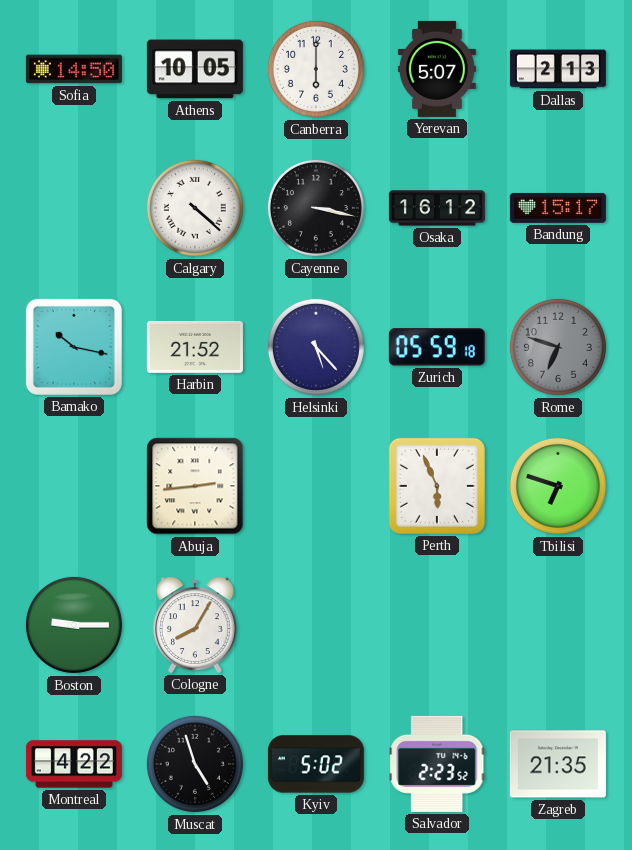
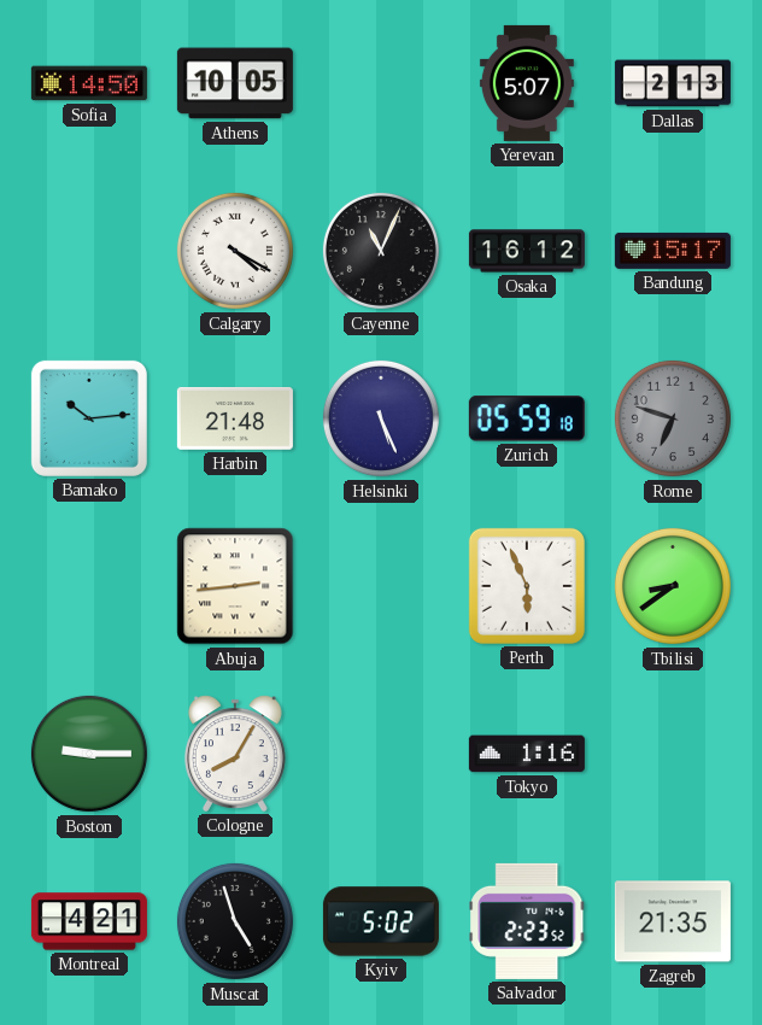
Canberra: 6:00 -> none (316, 69)
Calgary: 4:22 -> 4:20 (235, 251)
Cayenne: 3:17 -> 11:04 (381, 251)
Bamako: 10:17 -> 10:14 (89, 418)
Harbin: 21:52 -> 21:48 (235, 418)
Helsinki: 5:23 -> 5:26 (381, 418)
Tbilisi: 6:48 -> 8:39 (673, 586)
Tokyo: none -> 1:16 (527, 754)
Montreal: 4:22 -> 4:21 (89, 921)
